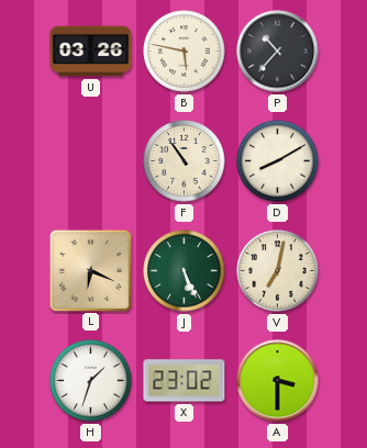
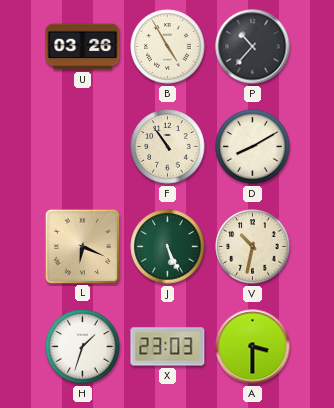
B: 5:47 -> 4:55 (168, 47)
V: 7:02 -> 10:32 (253, 247)
X: 23:02 -> 23:03 (168, 347)
